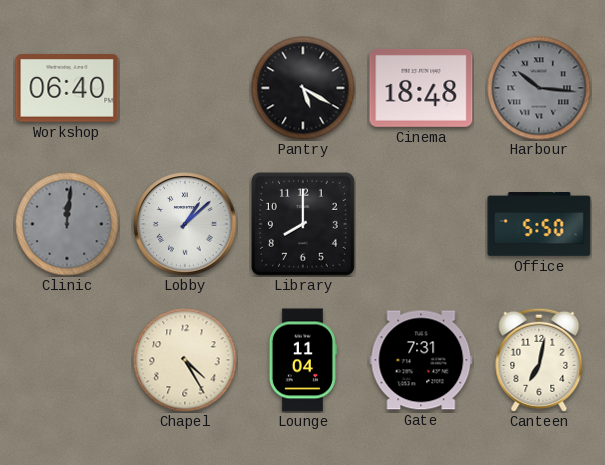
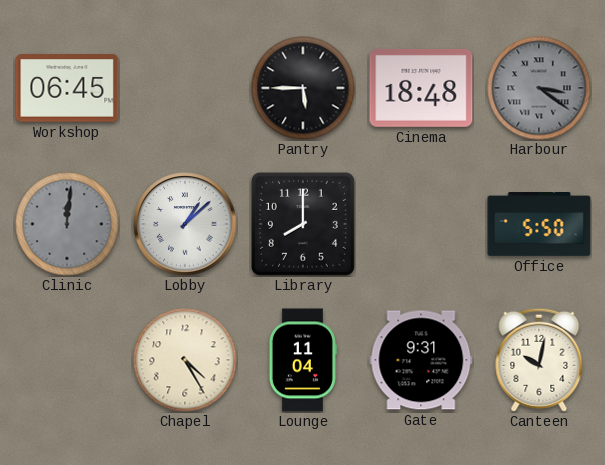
Workshop: 06:40 -> 06:45 (67, 88)
Pantry: 5:20 -> 5:45 (303, 88)
Harbour: 10:16 -> 3:21 (539, 88)
Gate: 7:31 -> 9:31 (421, 360)
Canteen: 7:02 -> 10:02 (539, 360)
